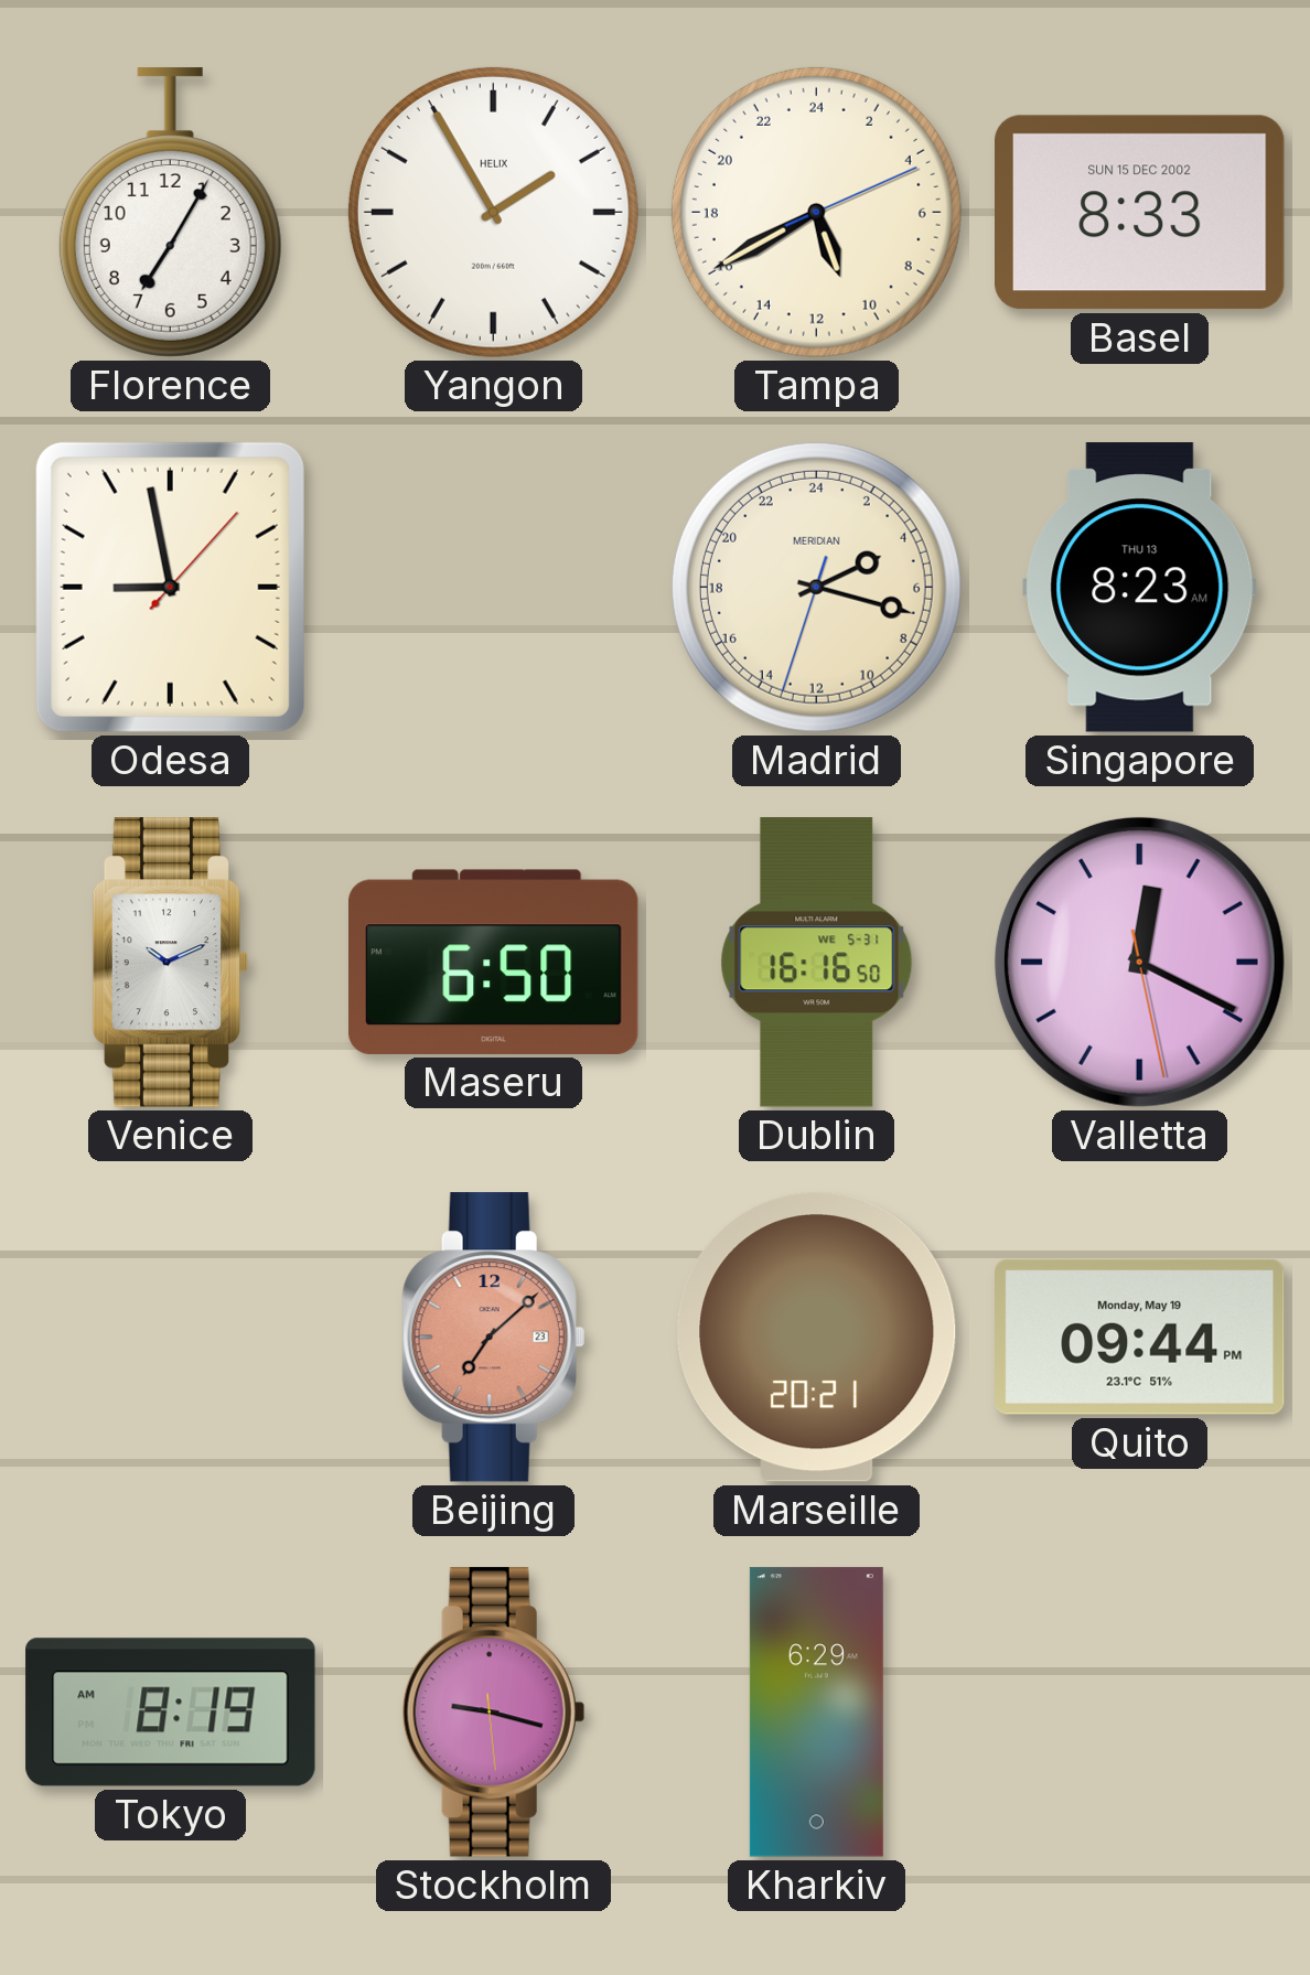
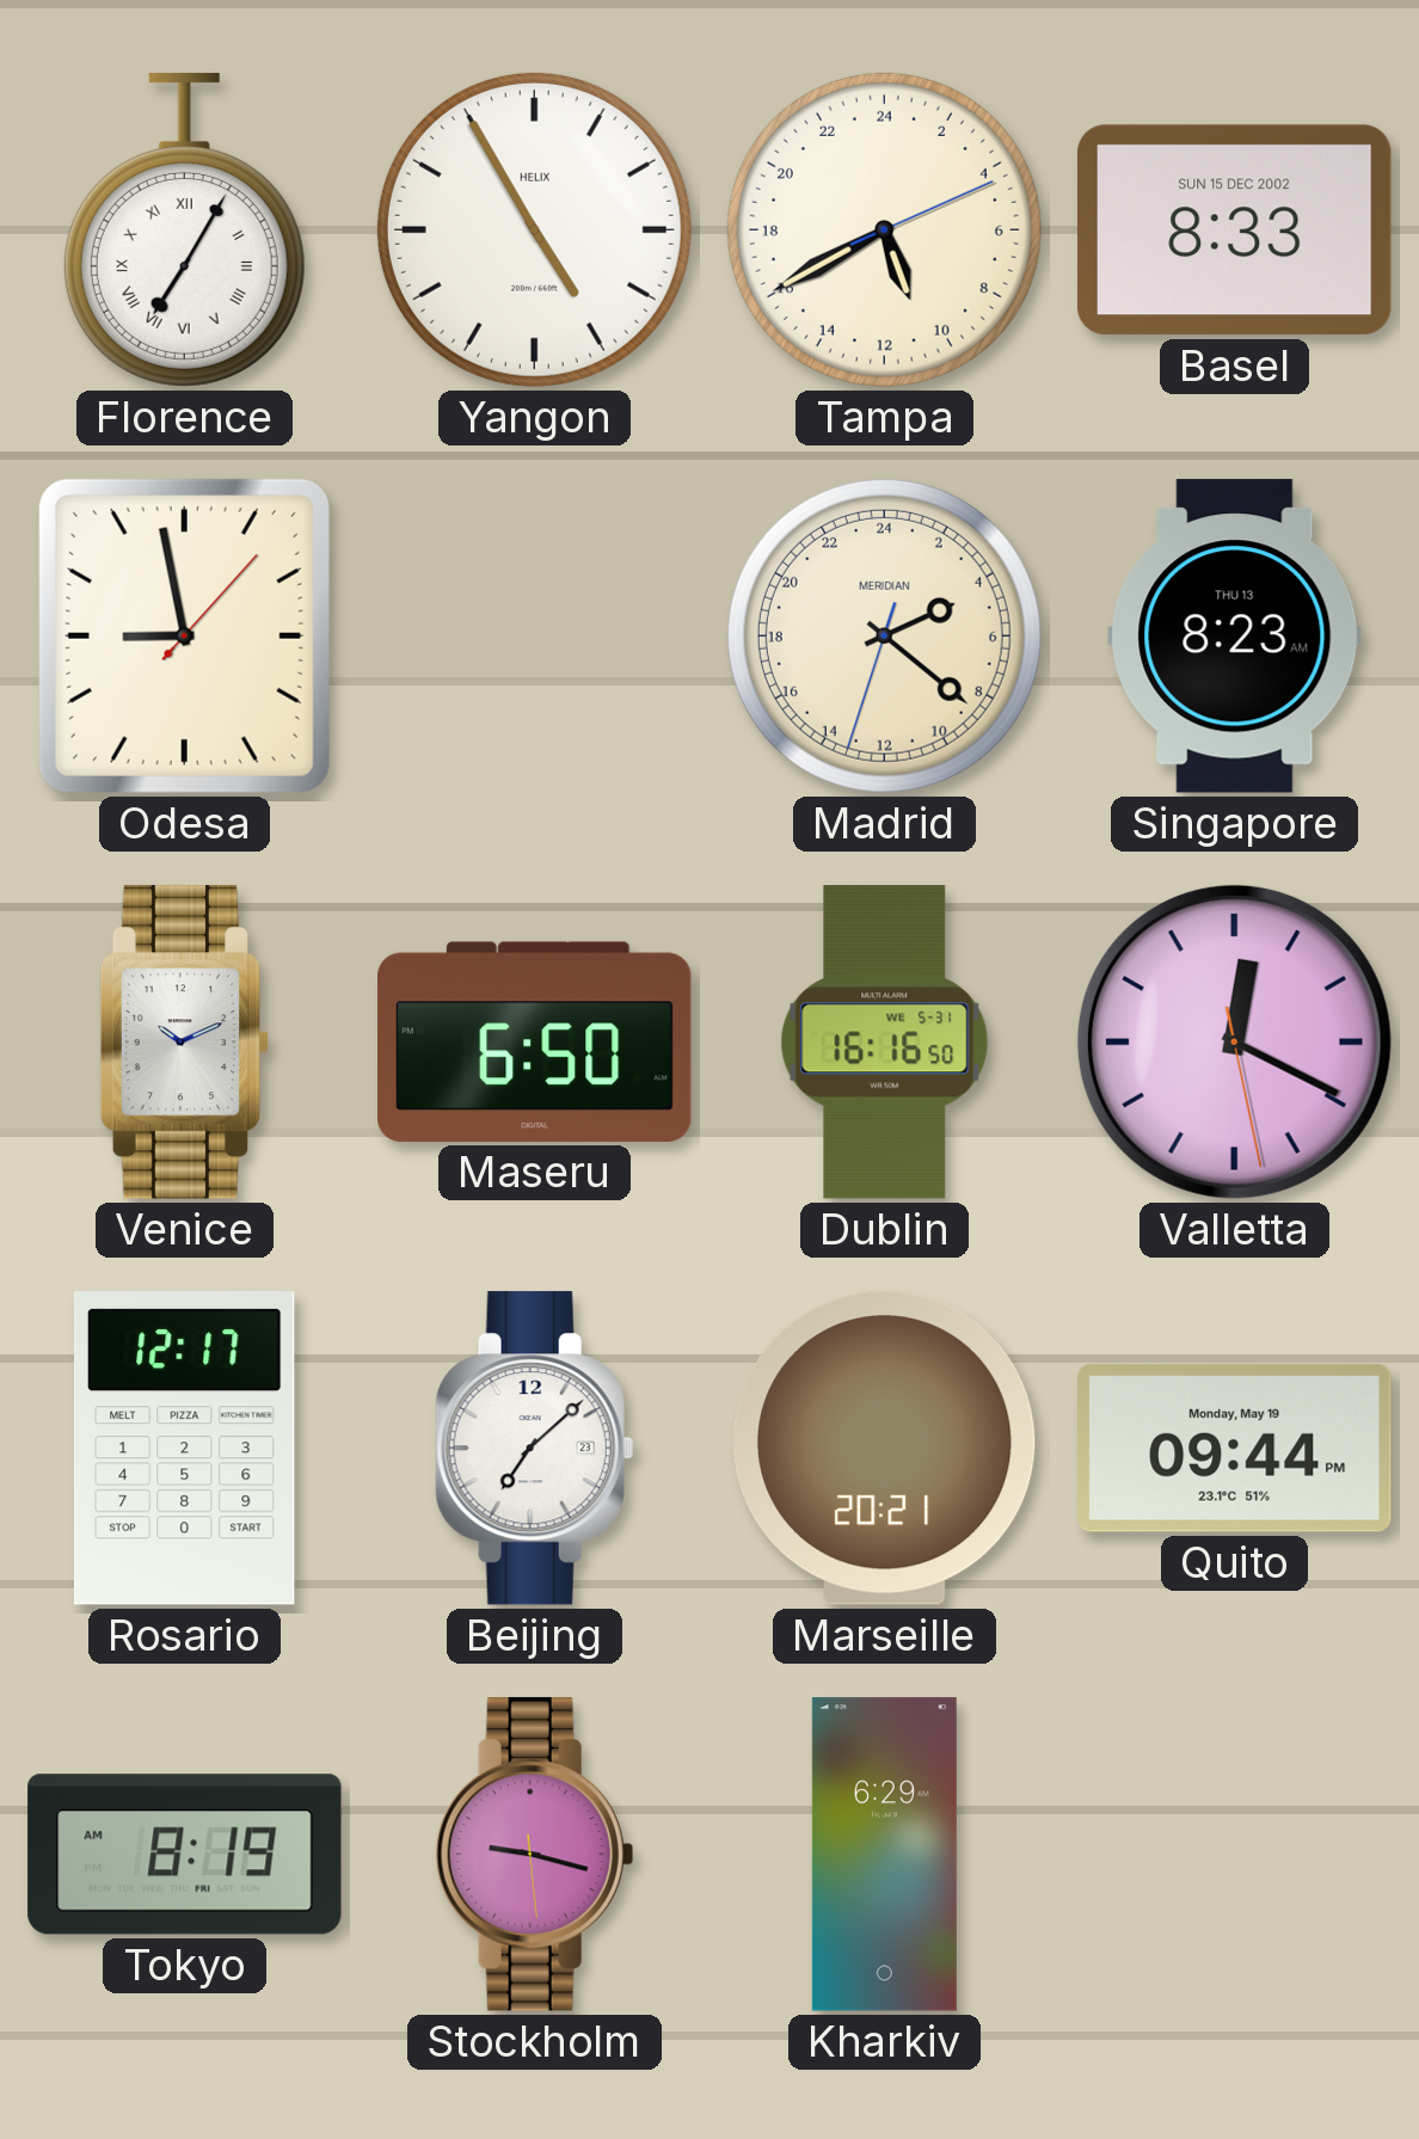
Florence numerals: Arabic -> Roman (184, 231)
Yangon: 1:55 -> 4:55 (534, 229)
Madrid: 4:17 -> 4:21 (884, 635)
Rosario: none -> 12:17 (184, 1449)
Beijing dial: salmon -> white (534, 1449)
